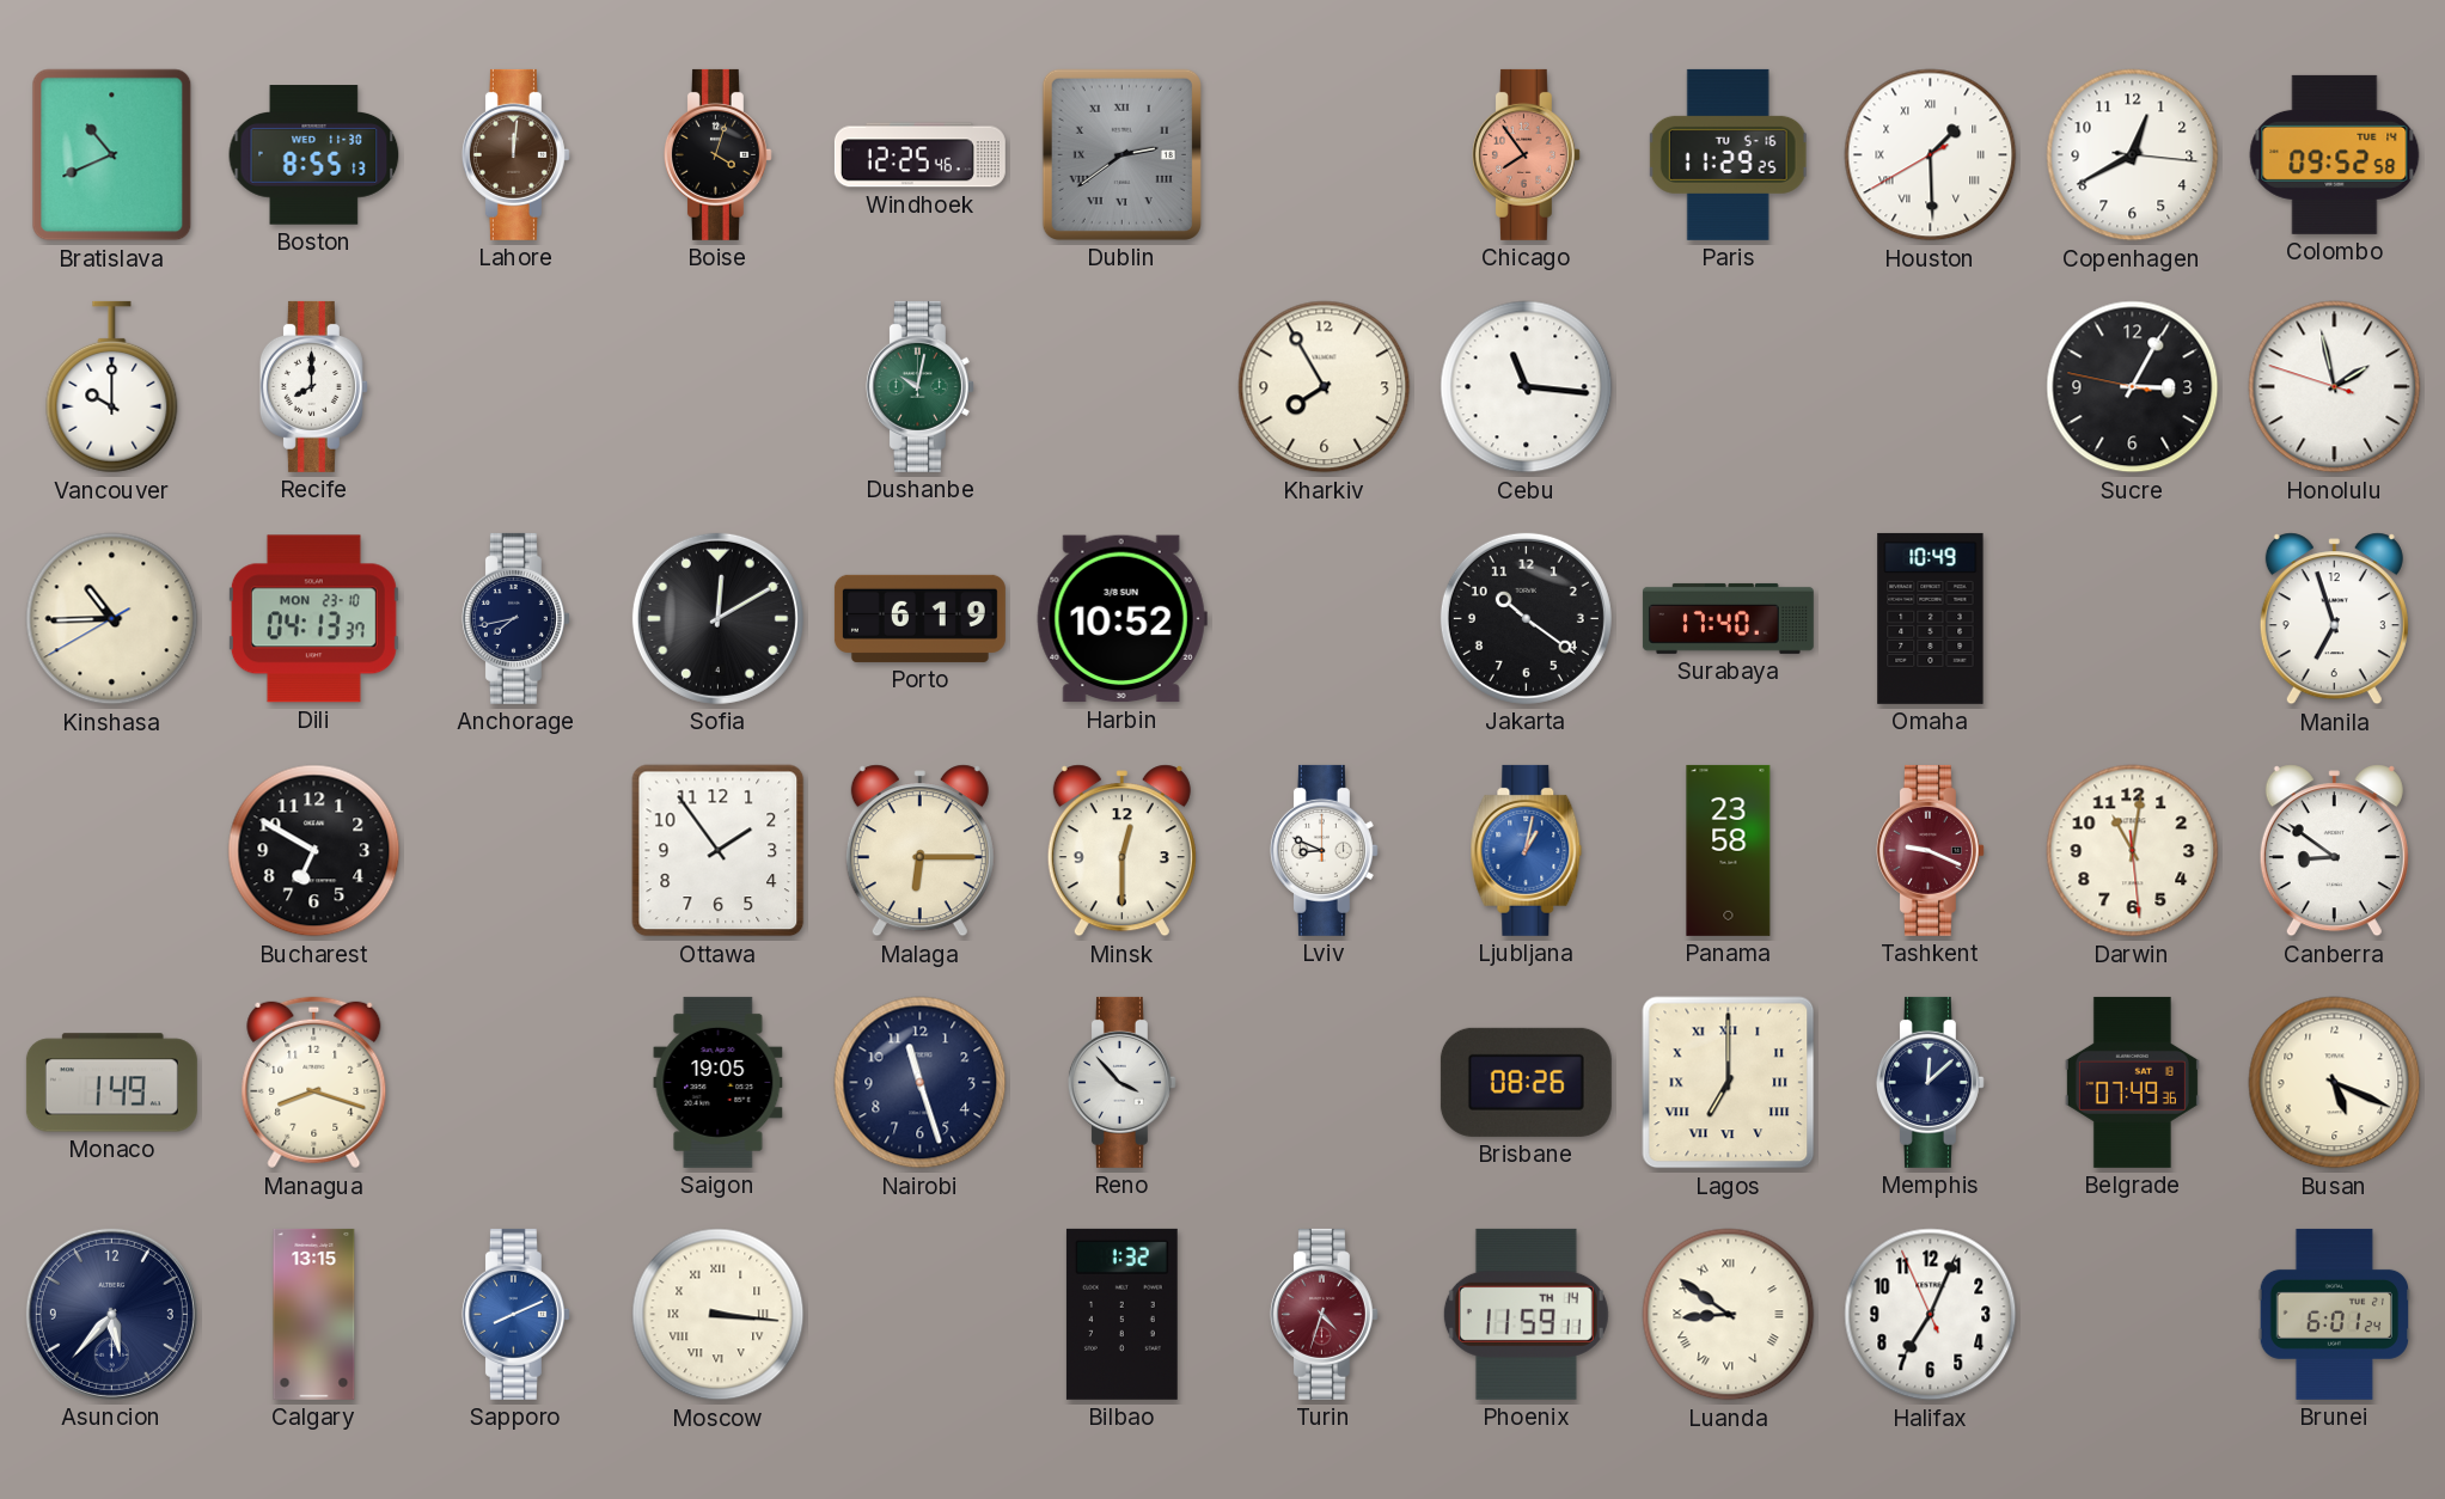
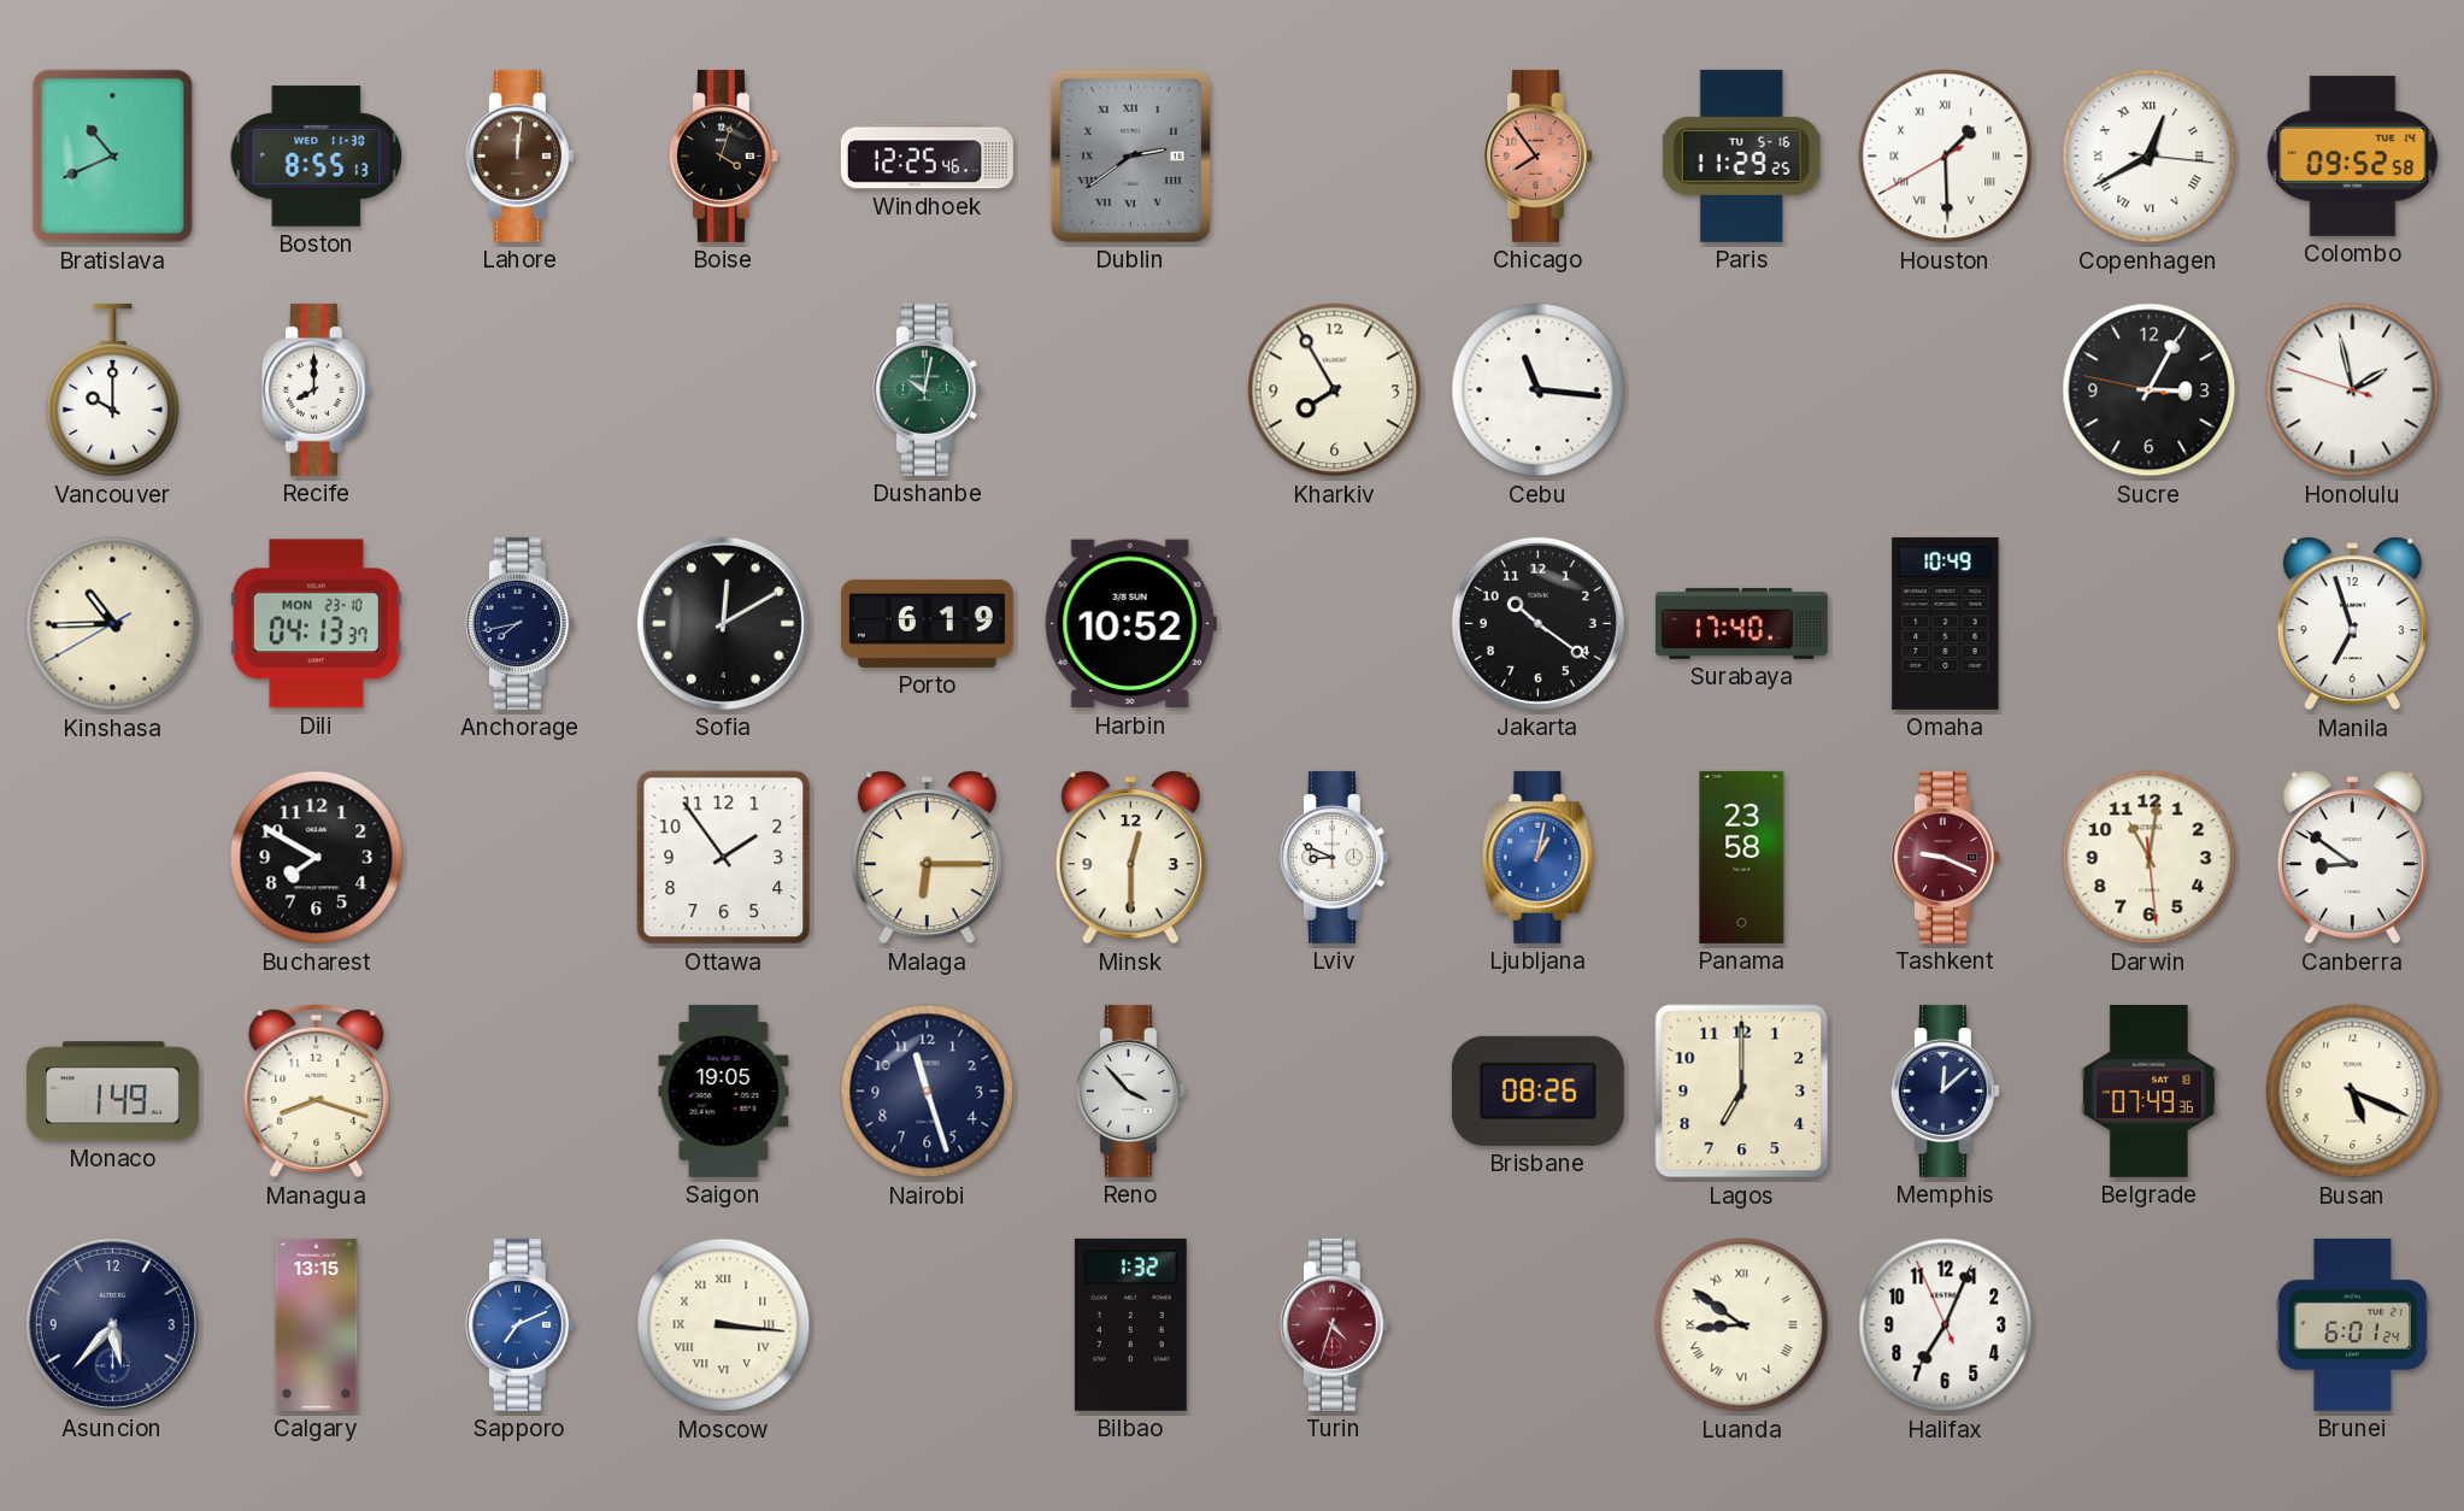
Copenhagen numerals: Arabic -> Roman (2150, 157)
Bucharest: 6:50 -> 7:50 (317, 858)
Lagos numerals: Roman -> Arabic (1742, 1092)
Sapporo: 8:11 -> 7:11 (519, 1324)
Phoenix: 11:59 -> none (1526, 1314)
